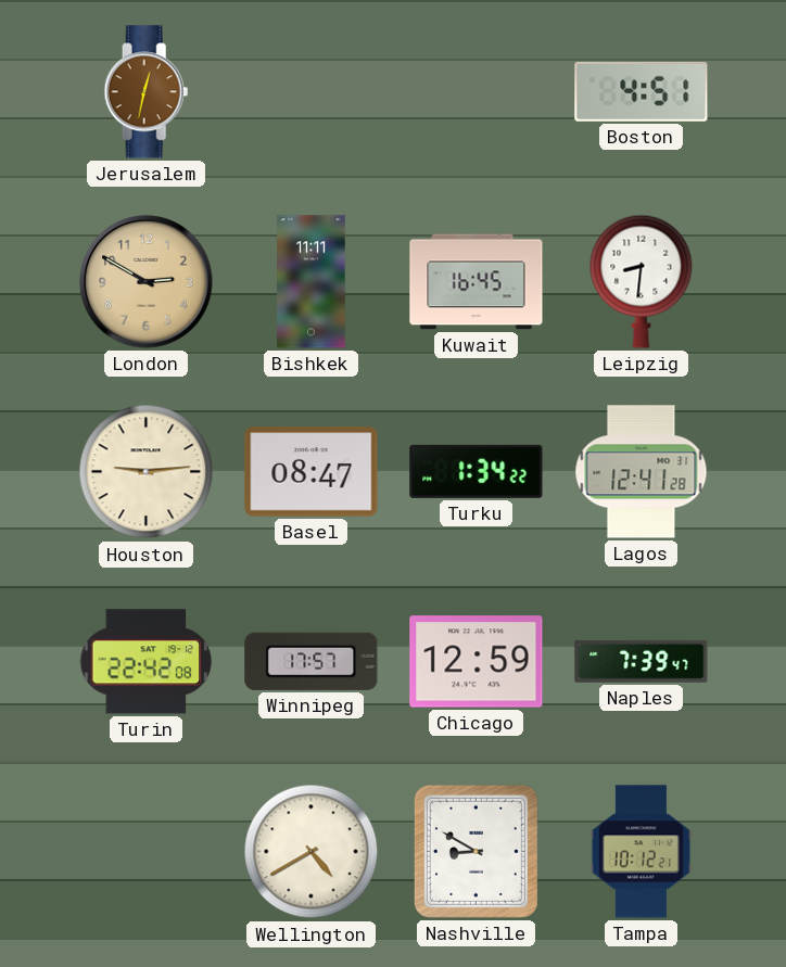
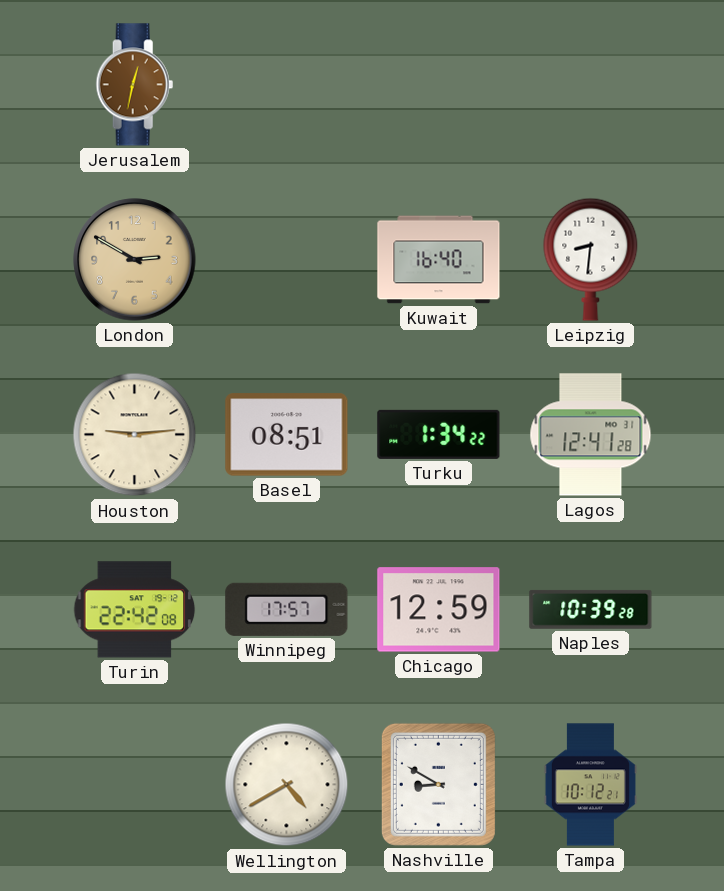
Boston: 4:51 -> none (642, 91)
Bishkek: 11:11 -> none (312, 282)
Kuwait: 16:45 -> 16:40 (439, 260)
Basel: 08:47 -> 08:51 (287, 435)
Naples: 7:39 -> 10:39 (591, 609)
